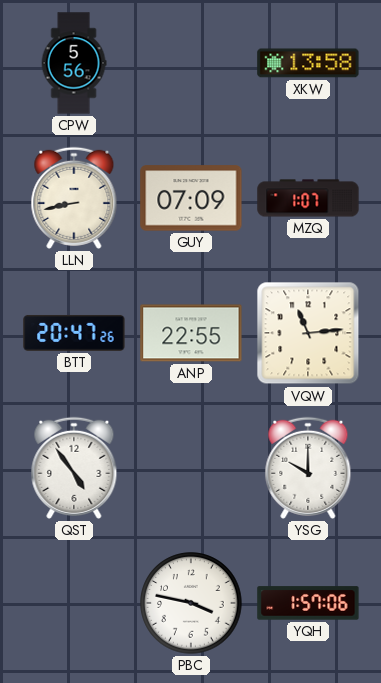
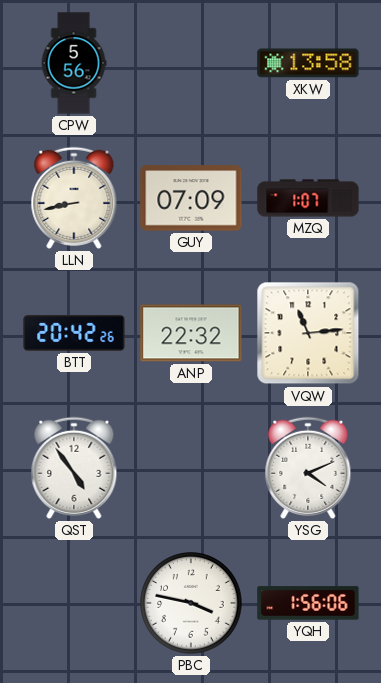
BTT: 20:47 -> 20:42 (74, 333)
ANP: 22:55 -> 22:32 (191, 333)
YSG: 10:00 -> 4:11 (308, 468)
YQH: 1:57 -> 1:56 (308, 603)
